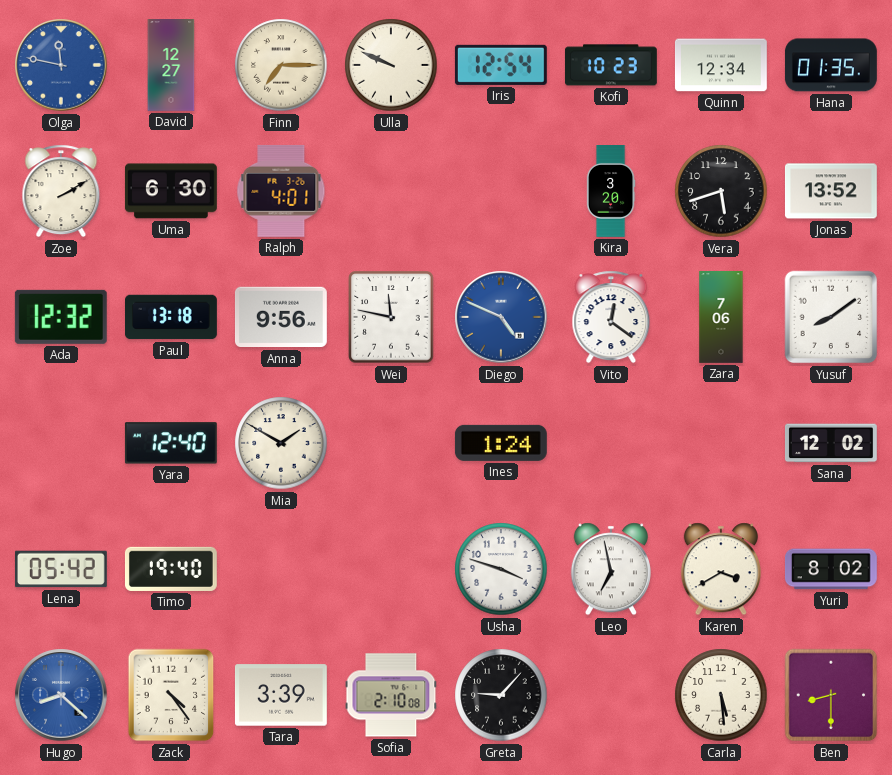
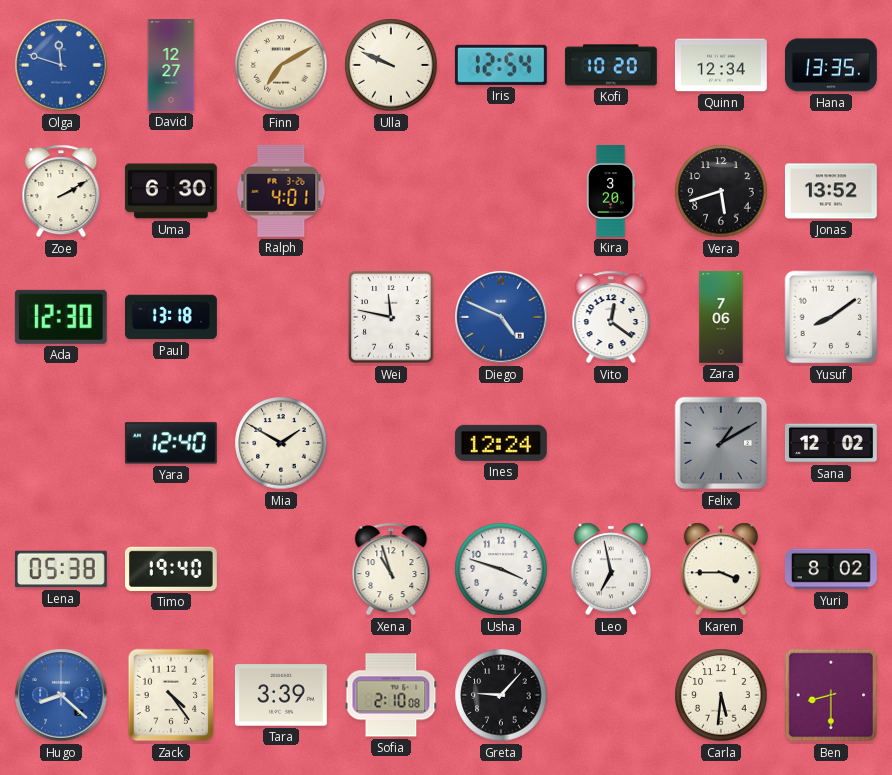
Olga: 11:47 -> 11:48 (61, 65)
Finn: 7:15 -> 7:10 (281, 65)
Kofi: 10:23 -> 10:20 (611, 65)
Hana: 01:35 -> 13:35 (831, 65)
Ada: 12:32 -> 12:30 (61, 317)
Anna: 9:56 -> none (281, 317)
Ines: 1:24 -> 12:24 (501, 443)
Felix: none -> 1:10 (721, 443)
Lena: 05:42 -> 05:38 (61, 569)
Xena: none -> 10:57 (391, 569)
Karen: 3:40 -> 3:45 (721, 569)
Carla: 5:29 -> 5:31 (721, 695)
